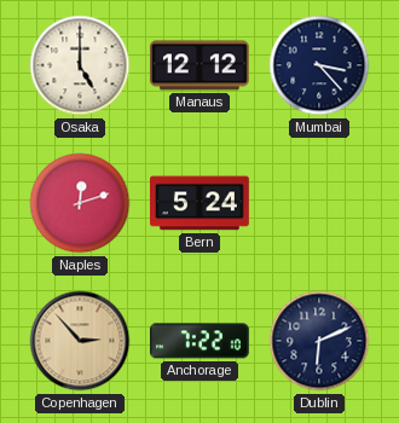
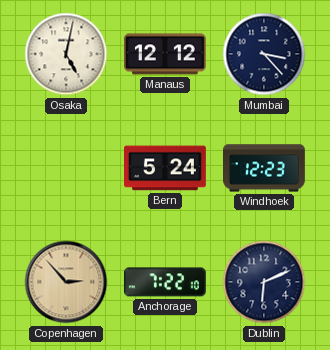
Osaka: 5:00 -> 5:02 (66, 54)
Naples: 12:12 -> none (80, 203)
Windhoek: none -> 12:23 (265, 168)
